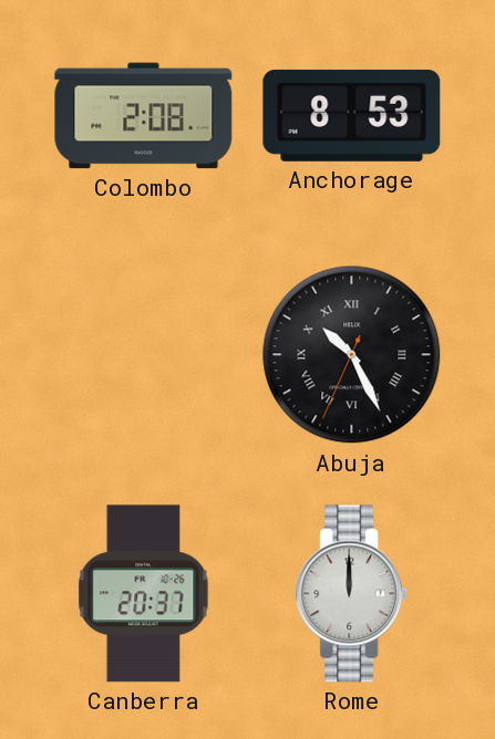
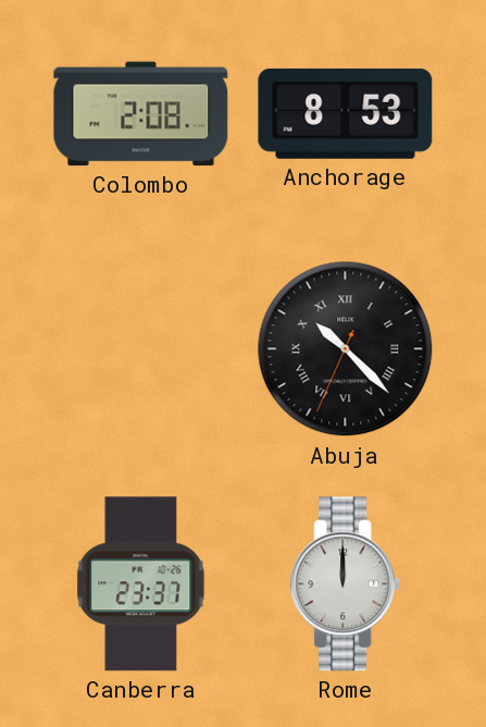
Abuja: 10:25 -> 10:22 (346, 349)
Canberra: 20:37 -> 23:37 (141, 584)
